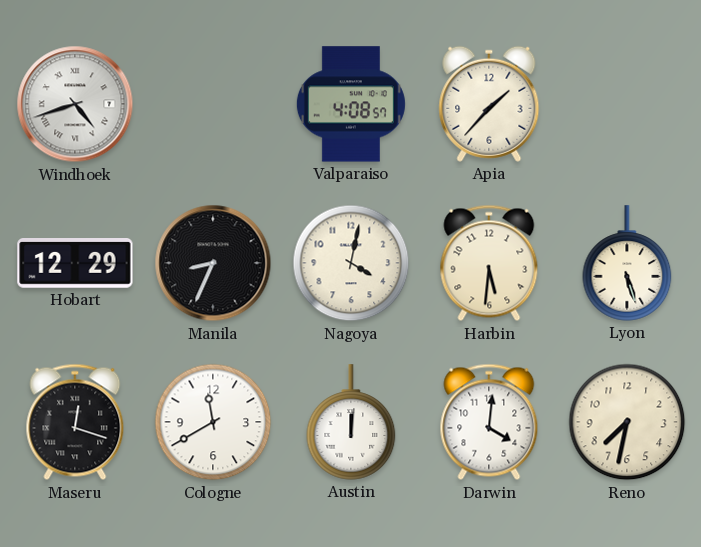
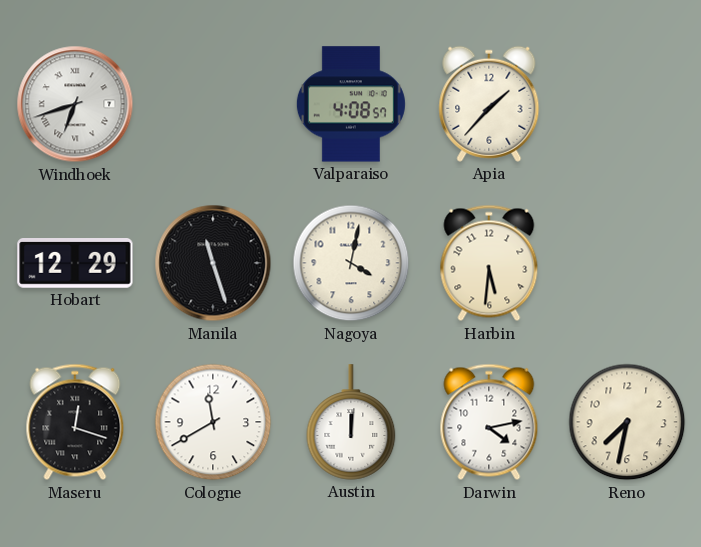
Windhoek: 4:42 -> 6:42 (75, 104)
Manila: 8:34 -> 11:27 (213, 263)
Lyon: 5:27 -> none (627, 263)
Darwin: 4:01 -> 4:13 (489, 422)
